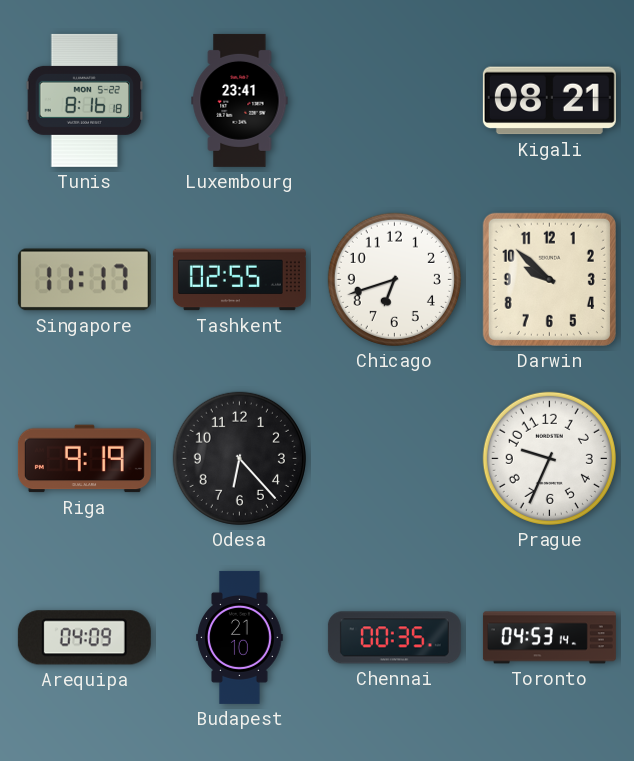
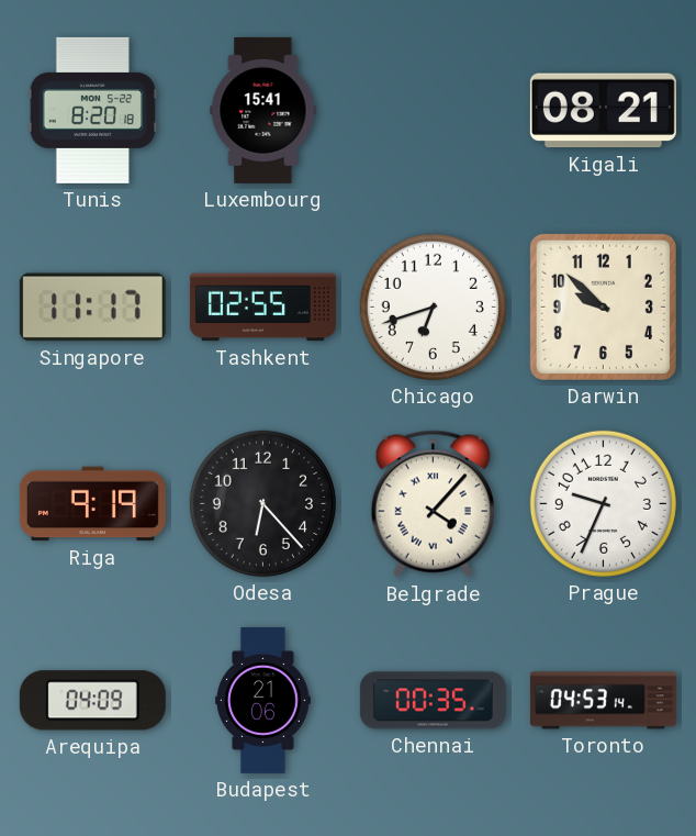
Tunis: 8:16 -> 8:20 (93, 110)
Luxembourg: 23:41 -> 15:41 (263, 110)
Belgrade: none -> 4:07 (433, 504)
Budapest: 21:10 -> 21:06 (263, 700)
